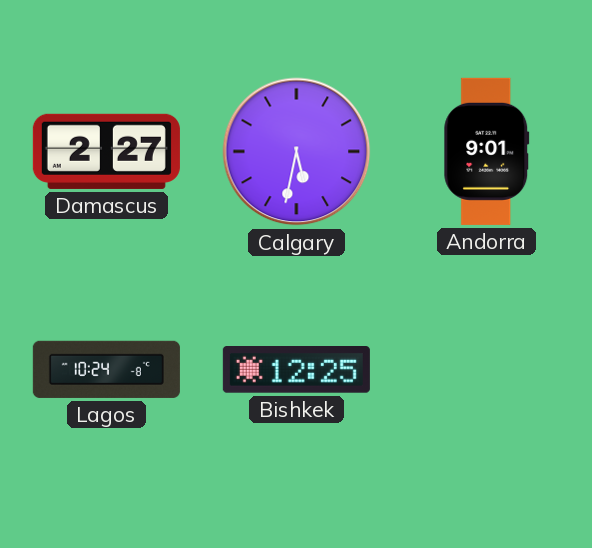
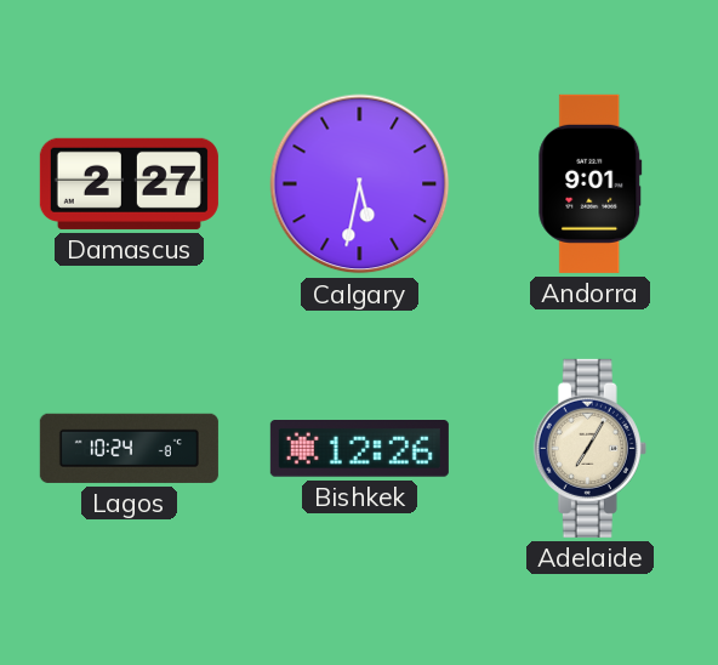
Bishkek: 12:25 -> 12:26 (359, 449)
Adelaide: none -> 7:05 (589, 448)
